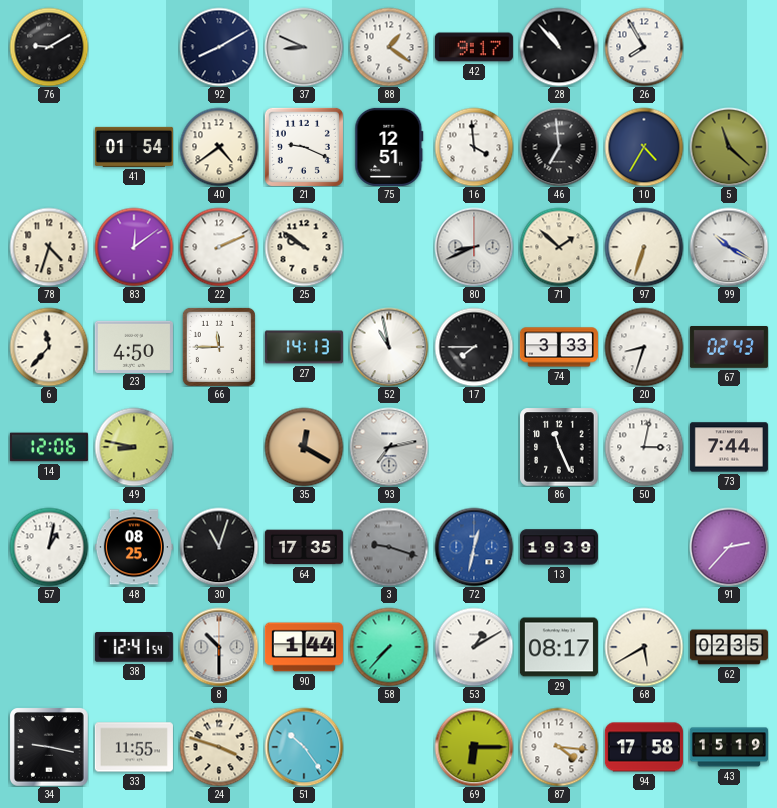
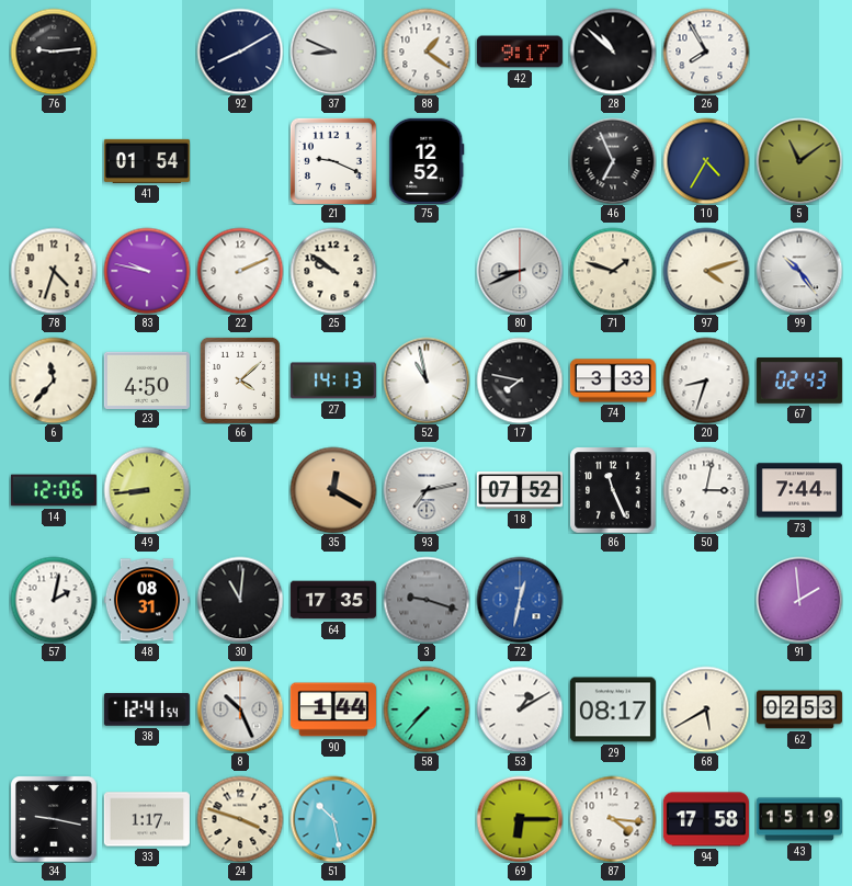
76: 9:10 -> 9:14 (54, 52)
28: 10:53 -> 10:52 (613, 52)
40: 4:39 -> none (219, 147)
75: 12:51 -> 12:52 (427, 161)
16: 3:59 -> none (474, 147)
46: 6:59 -> 6:56 (613, 161)
5: 11:22 -> 11:09 (799, 161)
83: 12:09 -> 9:47 (147, 271)
71: 1:52 -> 1:48 (613, 271)
97: 6:33 -> 4:12 (706, 271)
99: 10:20 -> 10:24 (799, 271)
66: 11:45 -> 4:08 (240, 380)
17: 7:45 -> 7:47 (520, 380)
49: 8:47 -> 8:44 (147, 490)
18: none -> 07:52 (520, 490)
57: 1:02 -> 2:02 (54, 600)
48: 08:25 -> 08:31 (147, 600)
30: 11:03 -> 11:01 (240, 600)
13: 19:39 -> none (559, 547)
91: 2:37 -> 1:59 (799, 600)
8: 10:30 -> 10:26 (240, 709)
62: 02:35 -> 02:53 (799, 709)
33: 11:55 -> 1:17 (147, 819)
51: 10:24 -> 10:28 (333, 819)
